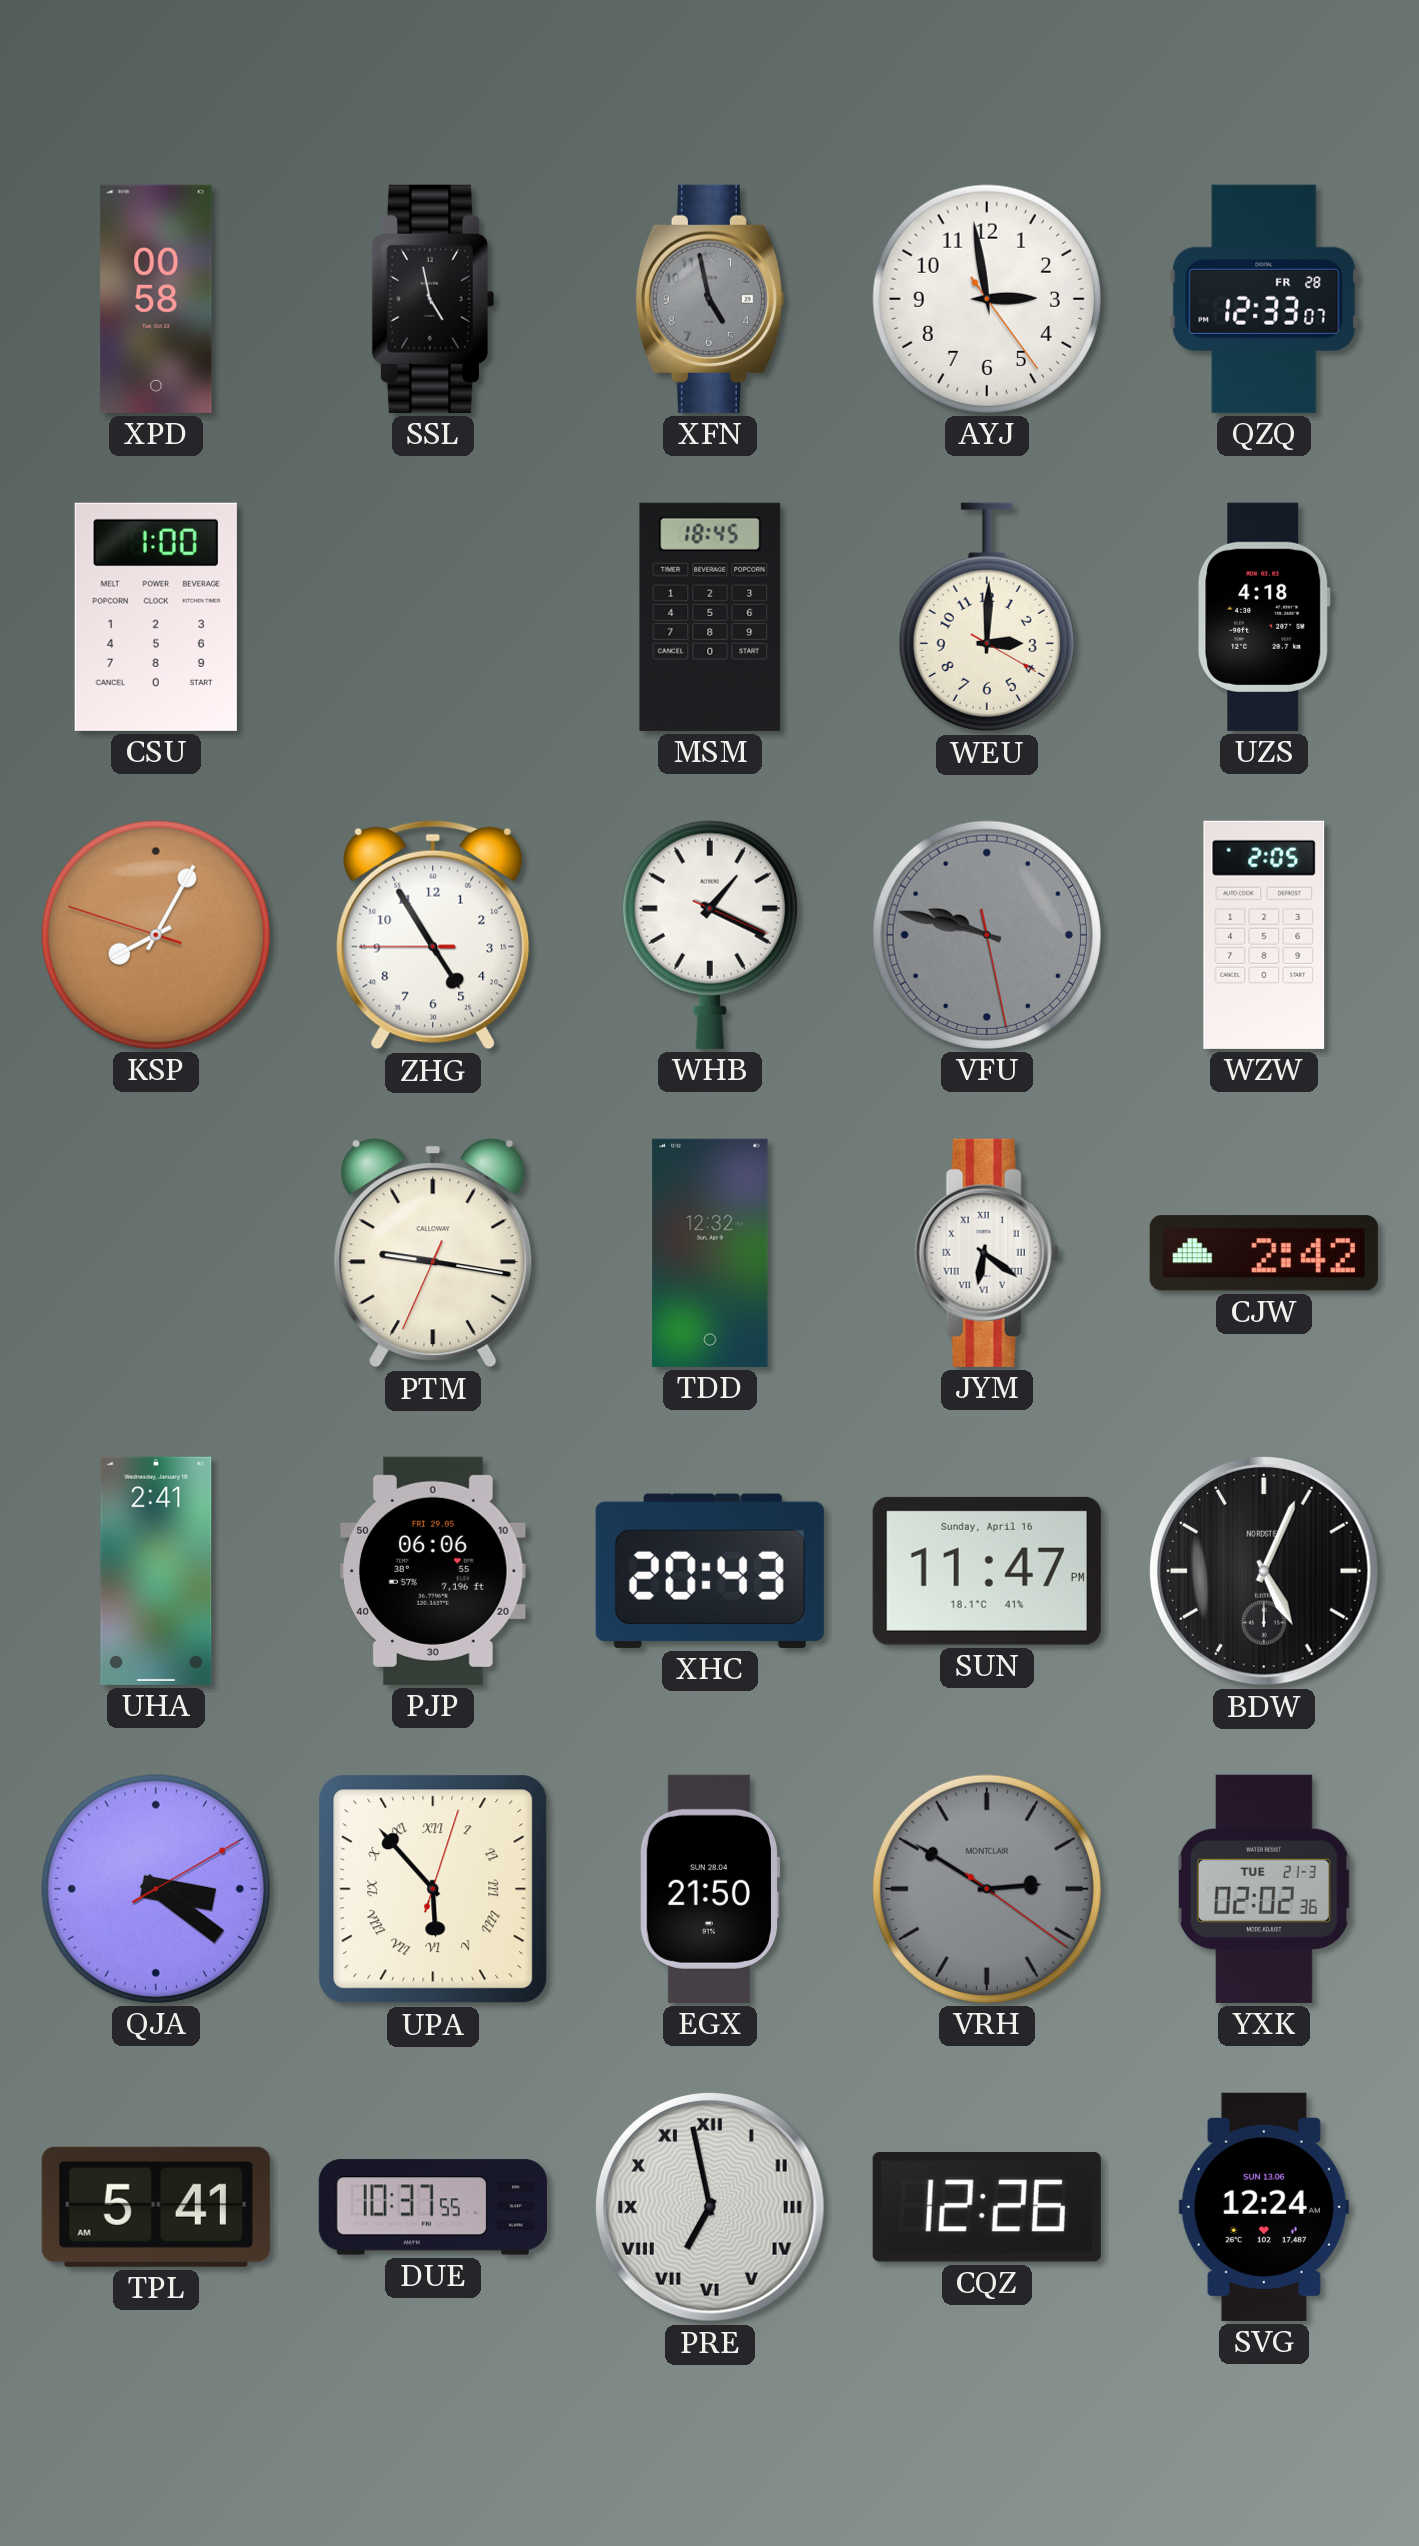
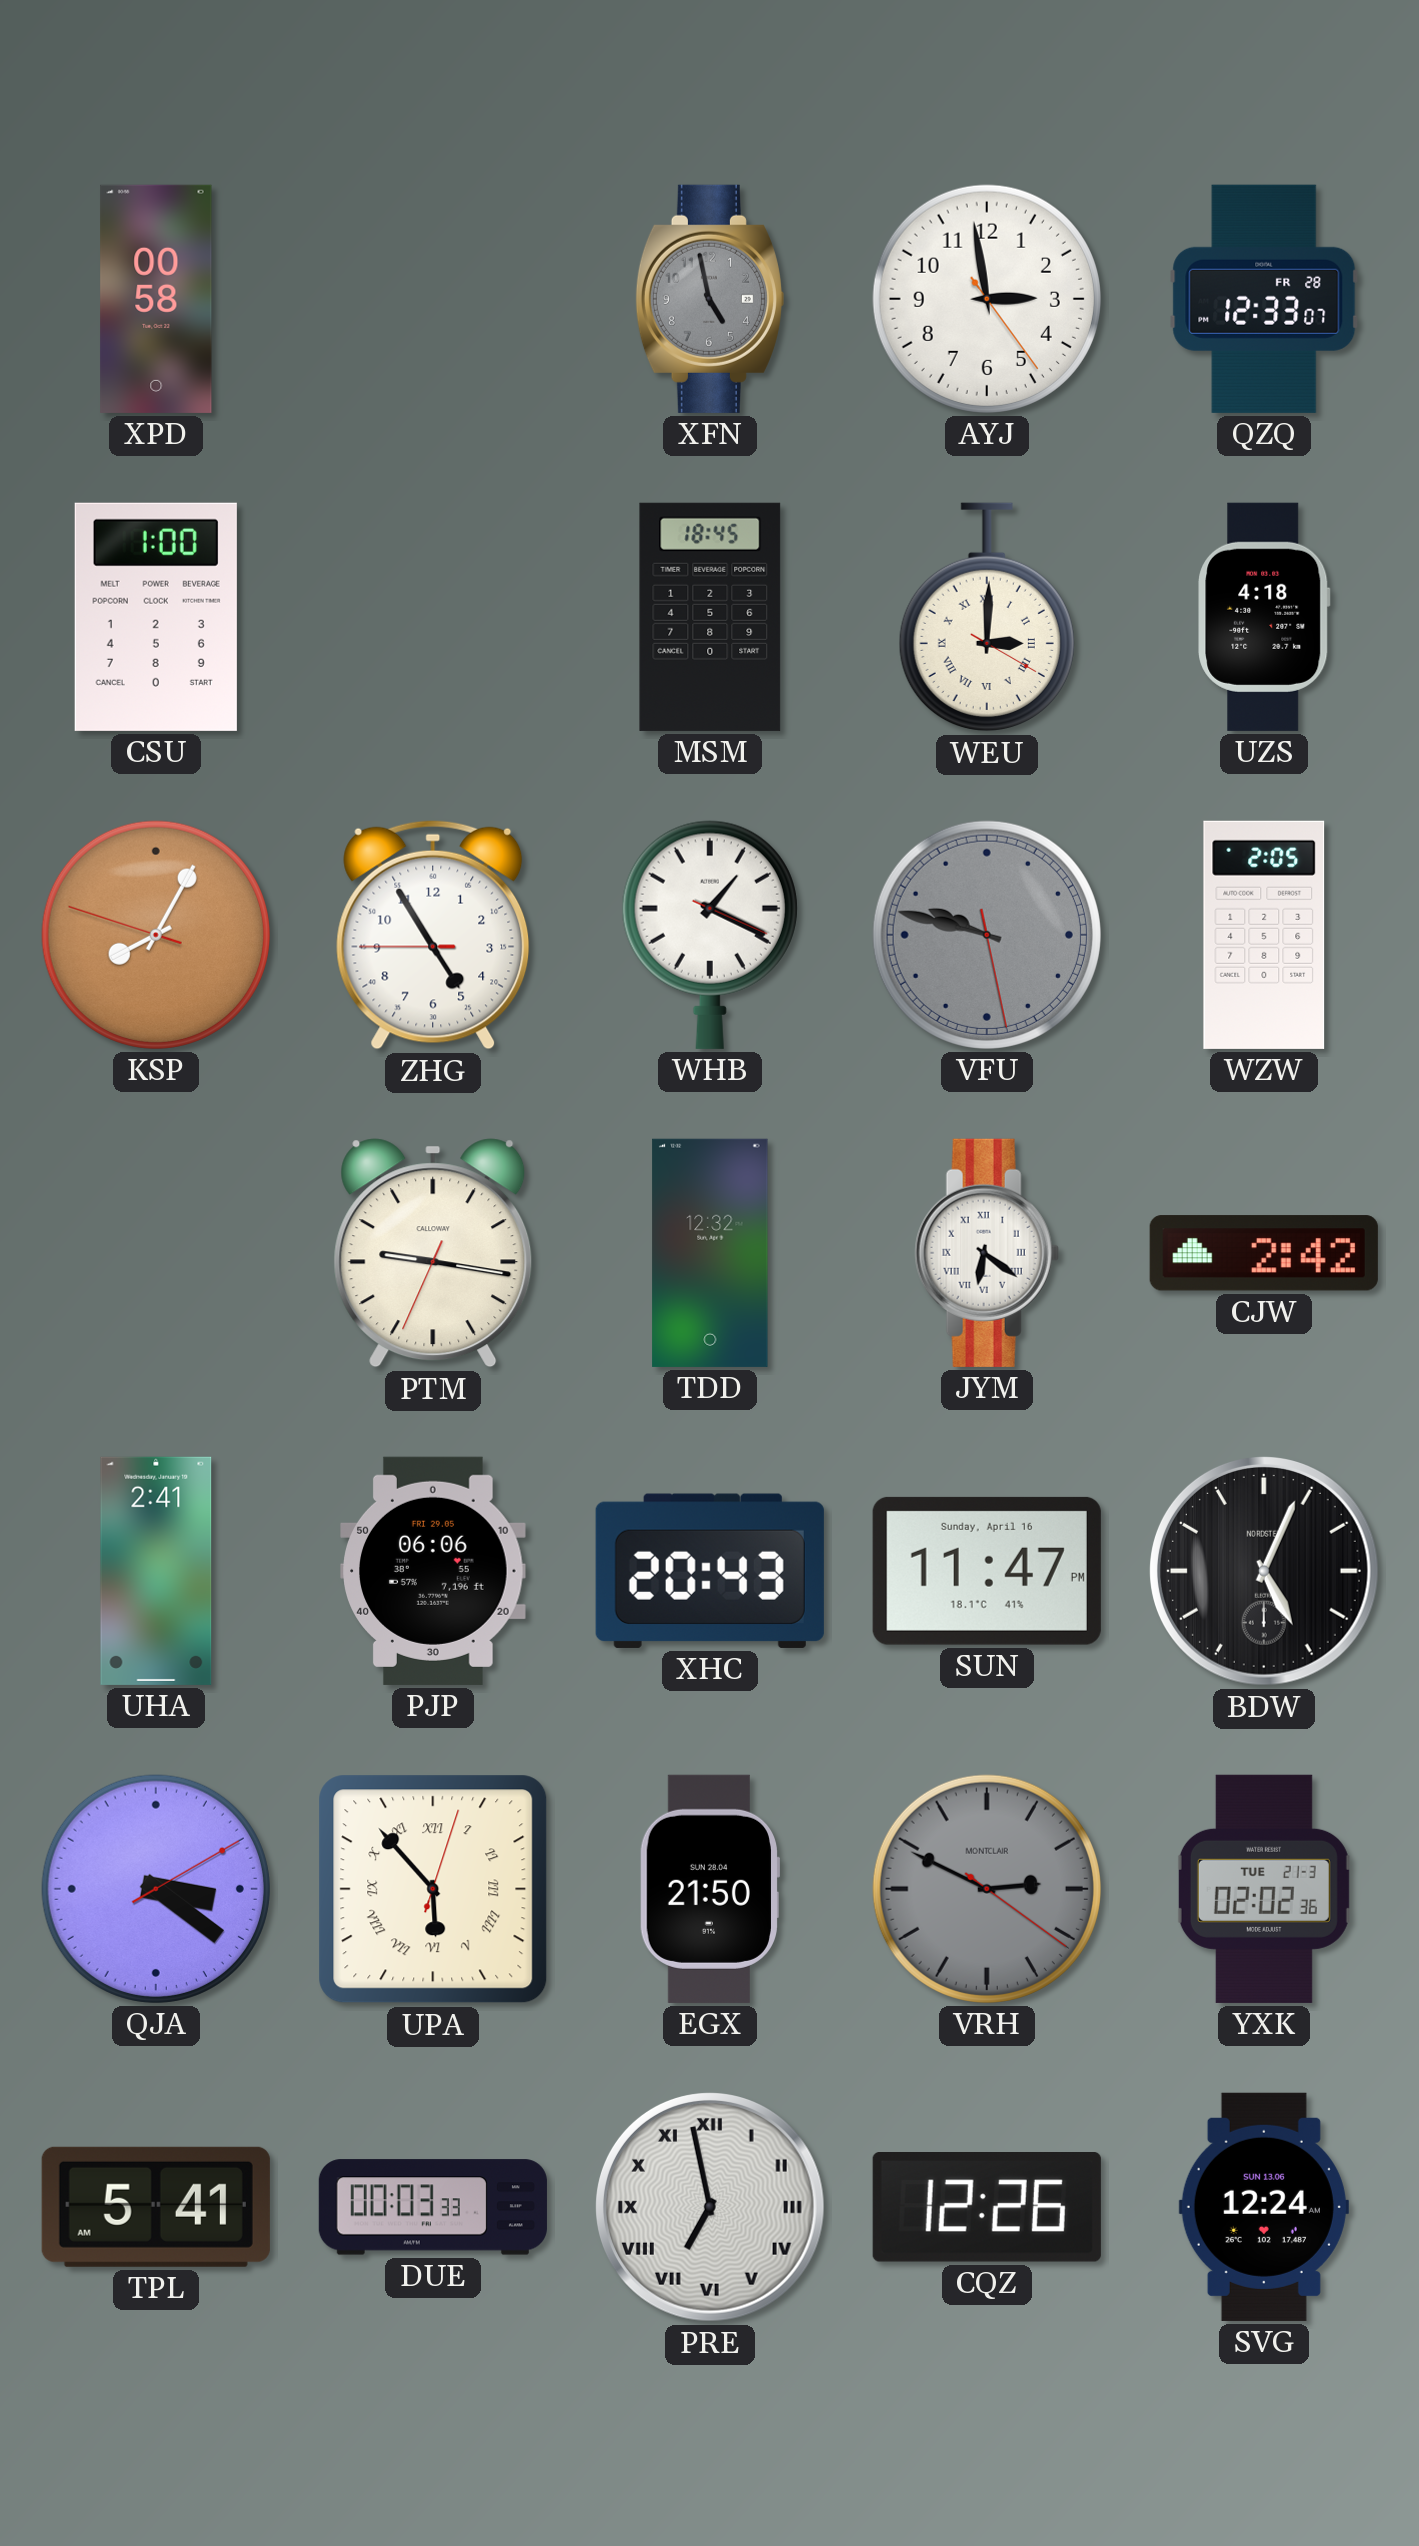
SSL: 4:58 -> none (433, 299)
WEU numerals: Arabic -> Roman (987, 617)
VRH: 2:50 -> 2:49 (987, 1889)
DUE: 10:37 -> 00:03 (433, 2207)
